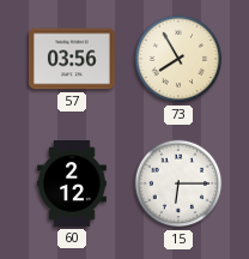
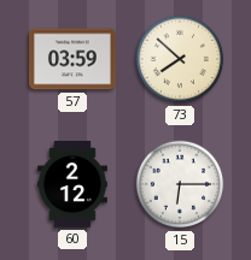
57: 03:56 -> 03:59 (74, 59)
73: 7:55 -> 7:52 (180, 59)
